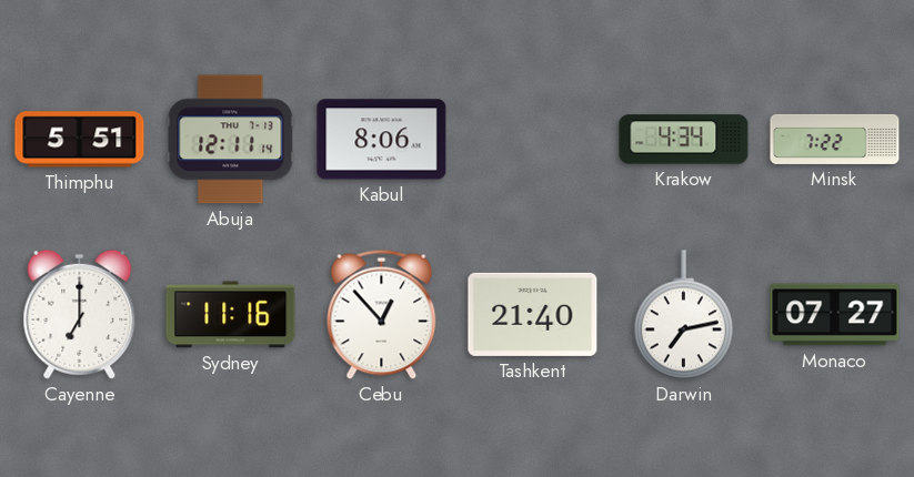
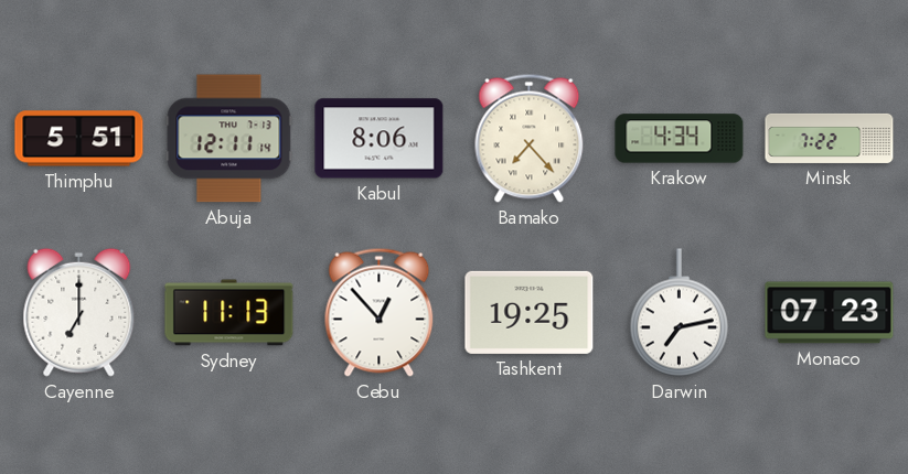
Bamako: none -> 7:23 (530, 138)
Sydney: 11:16 -> 11:13 (229, 313)
Tashkent: 21:40 -> 19:25 (530, 312)
Monaco: 07:27 -> 07:23 (830, 313)
